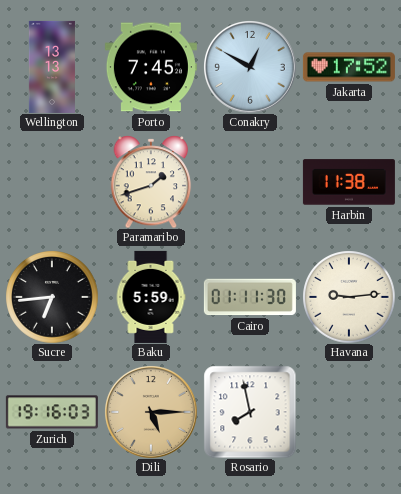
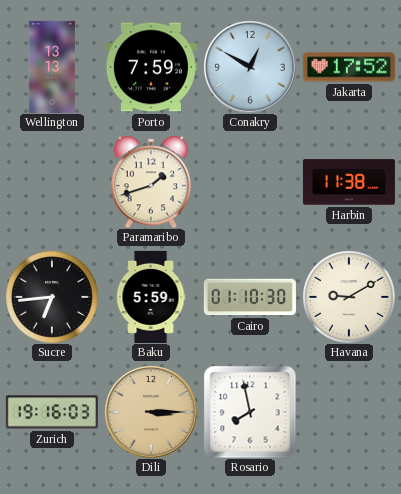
Porto: 7:45 -> 7:59 (151, 67)
Cairo: 01:11 -> 01:10 (250, 297)
Havana: 9:14 -> 9:10 (349, 297)
Dili: 5:15 -> 3:15 (151, 412)
